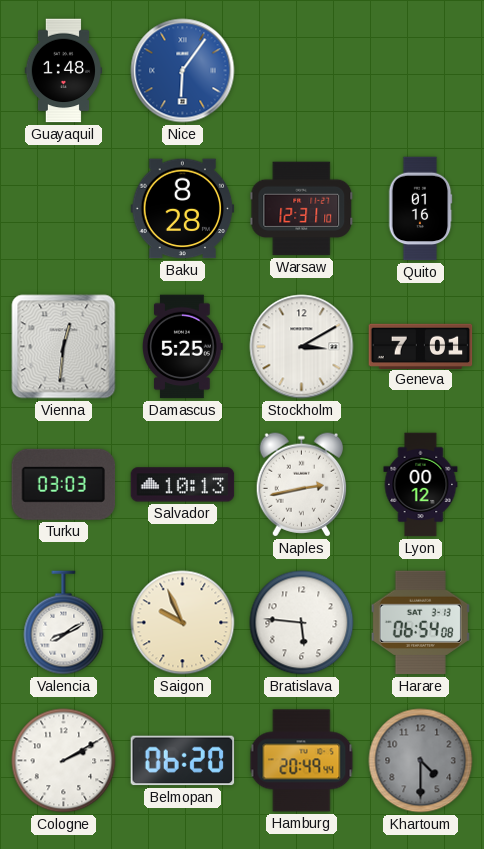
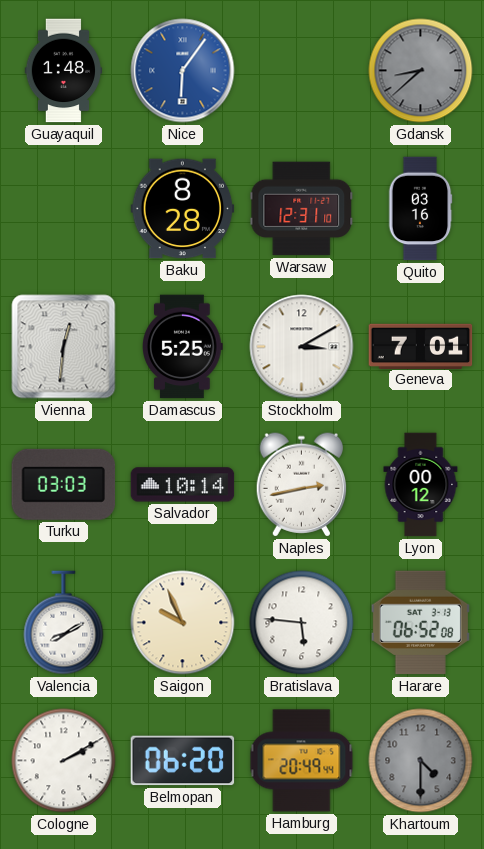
Gdansk: none -> 8:38 (421, 71)
Quito: 01:16 -> 03:16 (420, 209)
Salvador: 10:13 -> 10:14 (183, 485)
Harare: 06:54 -> 06:52 (420, 623)
